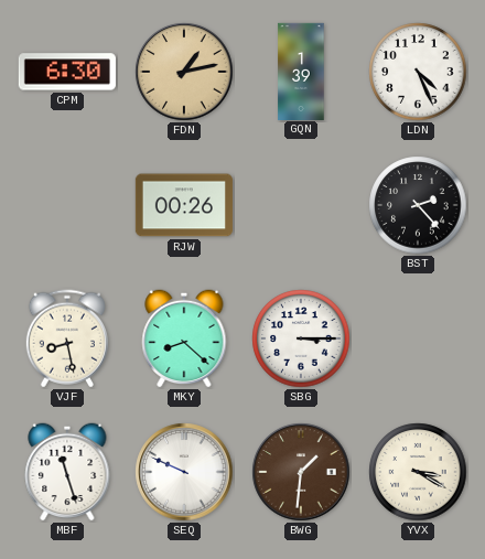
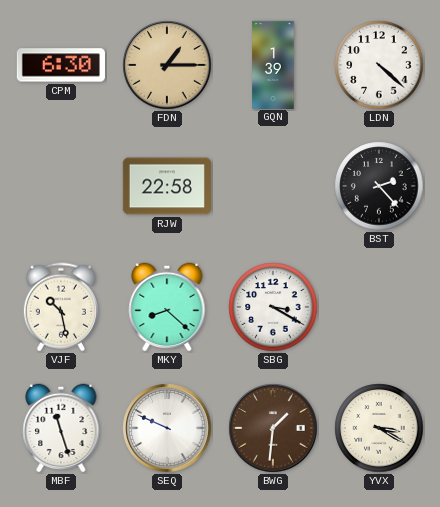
FDN: 1:13 -> 1:15 (167, 65)
LDN: 4:26 -> 4:22 (379, 65)
RJW: 00:26 -> 22:58 (167, 186)
VJF: 8:28 -> 10:28 (61, 307)
SBG: 3:15 -> 3:20 (273, 307)
